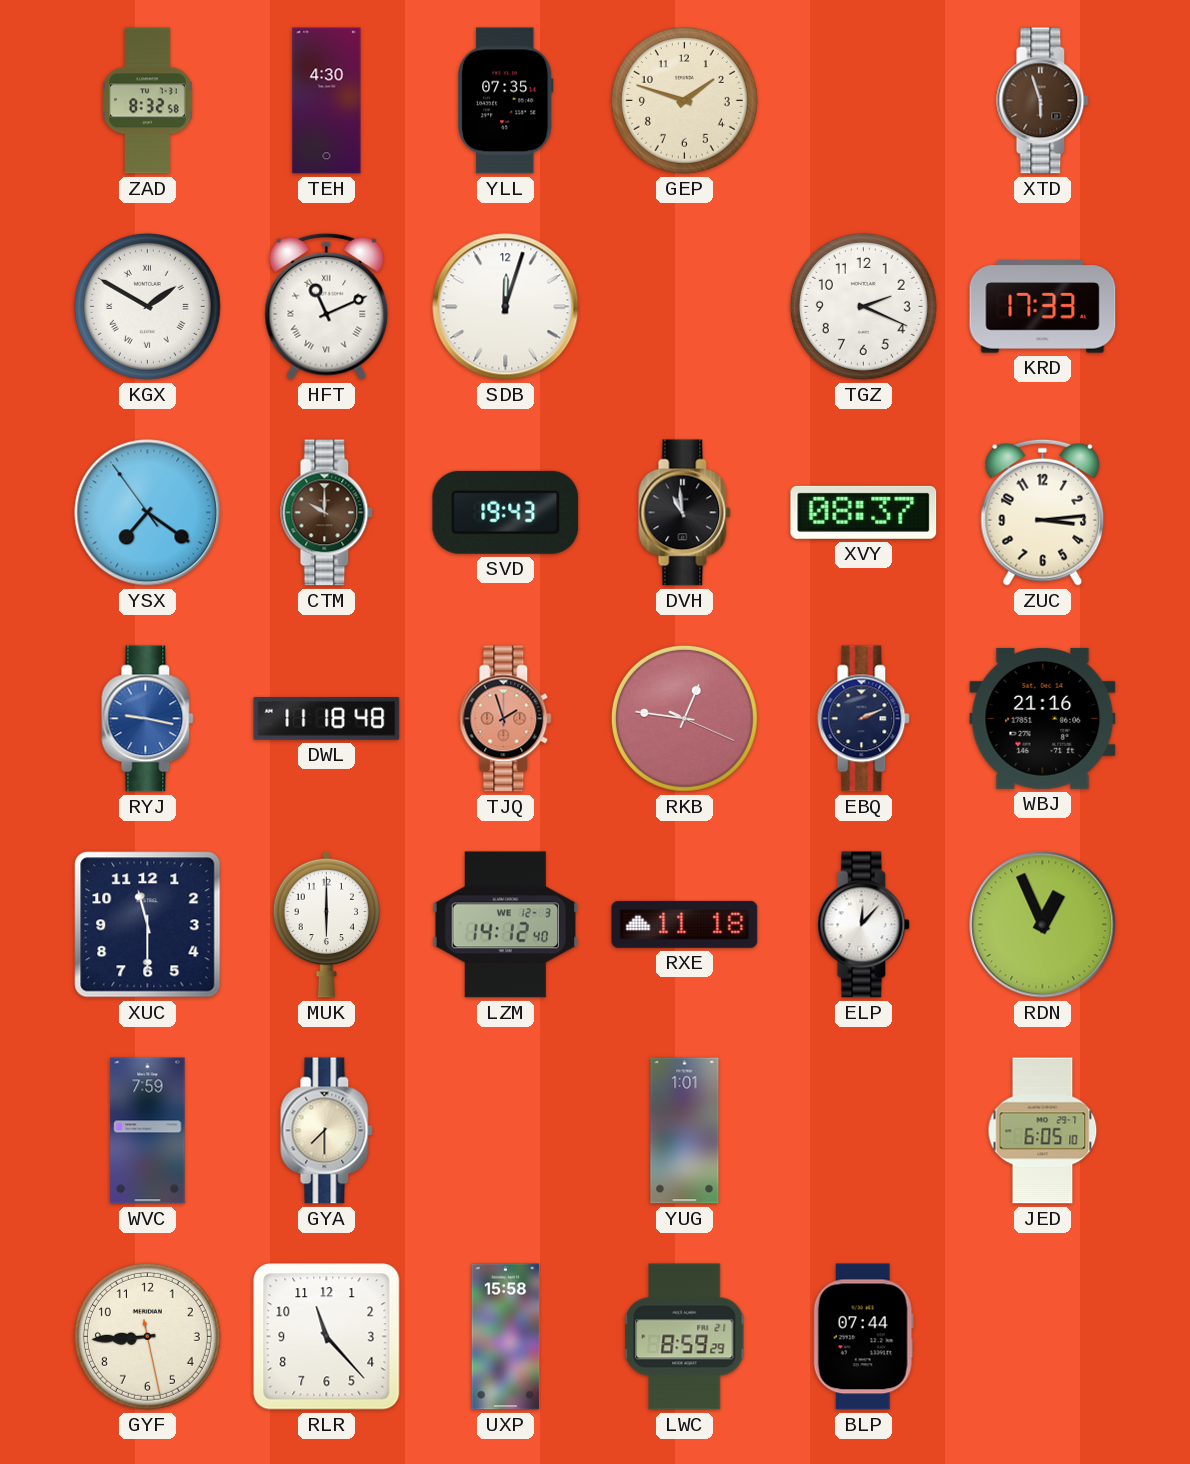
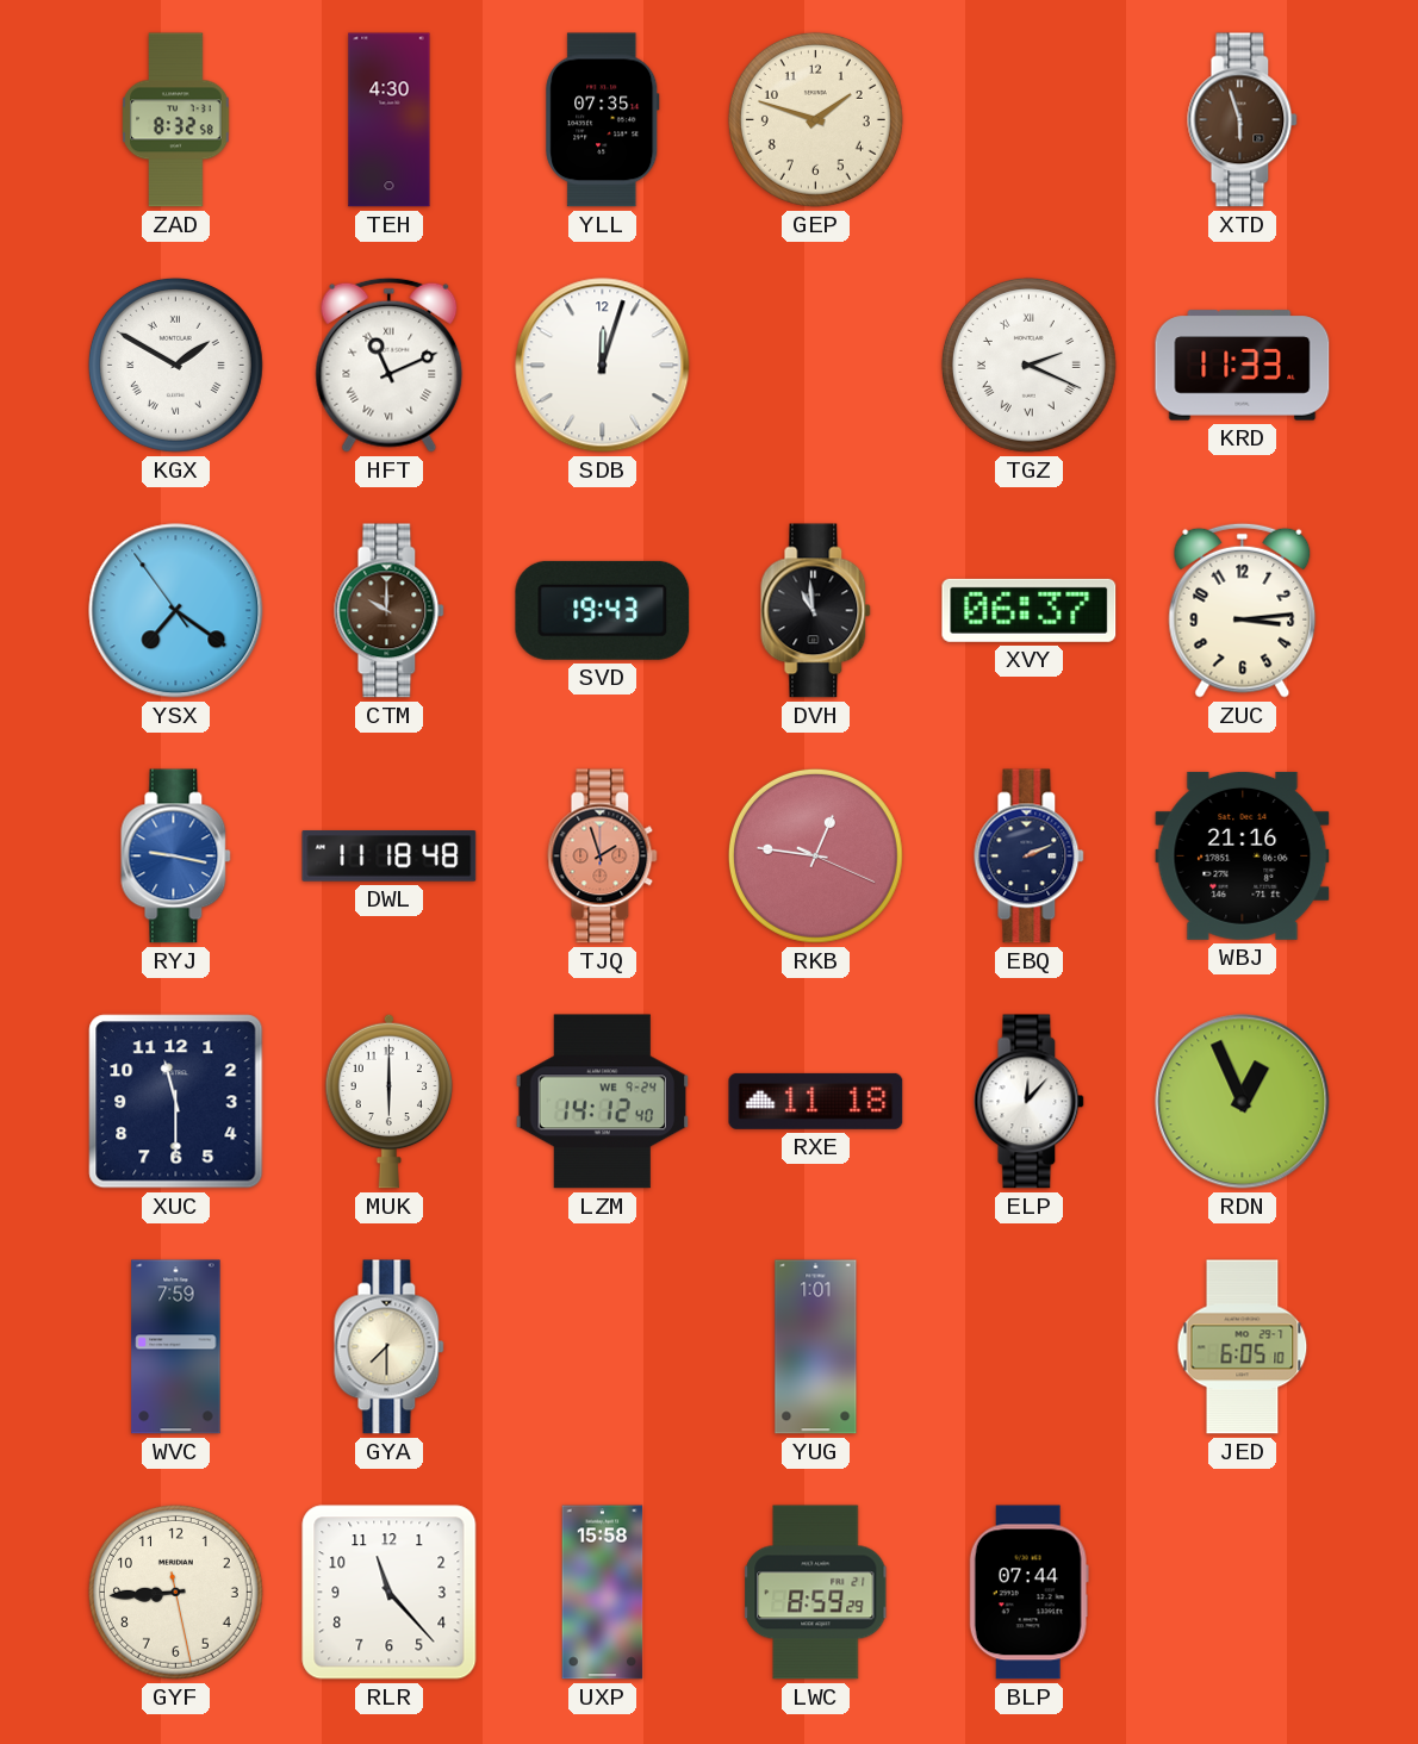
TGZ numerals: Arabic -> Roman (1028, 365)
KRD: 17:33 -> 11:33 (1243, 366)
XVY: 08:37 -> 06:37 (1030, 610)
LZM date: WE 12-3 -> WE 9-24 (603, 1102)
